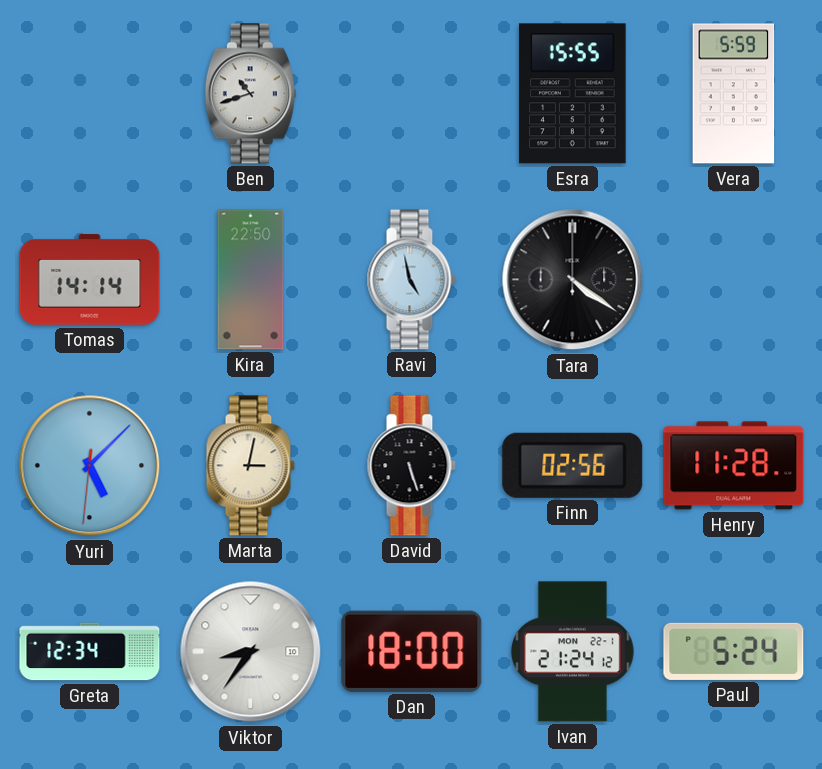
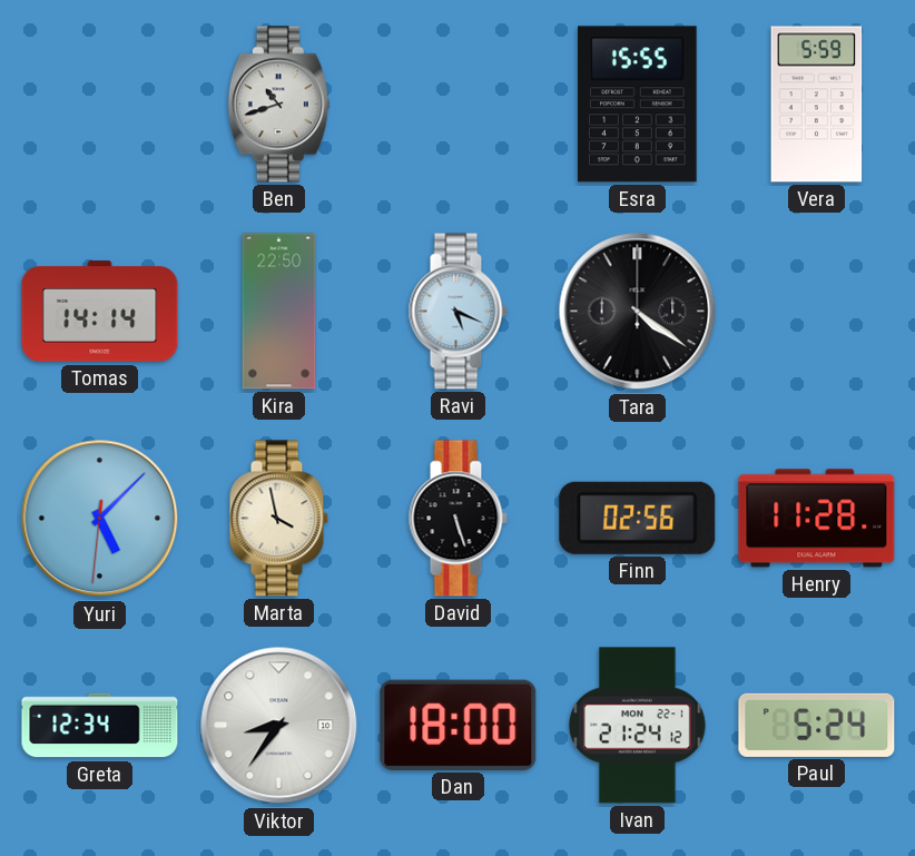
Ravi: 4:58 -> 5:19 (457, 312)
Marta: 3:02 -> 3:58 (278, 519)
